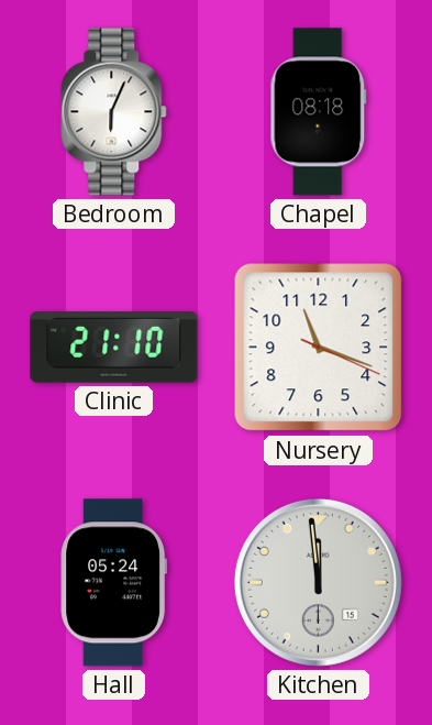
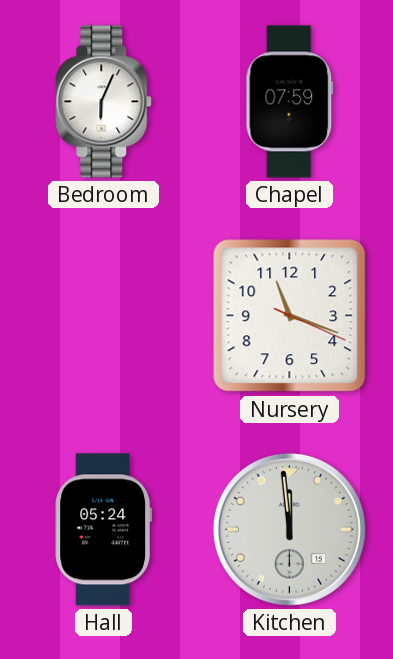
Chapel: 08:18 -> 07:59 (290, 102)
Clinic: 21:10 -> none (114, 348)
